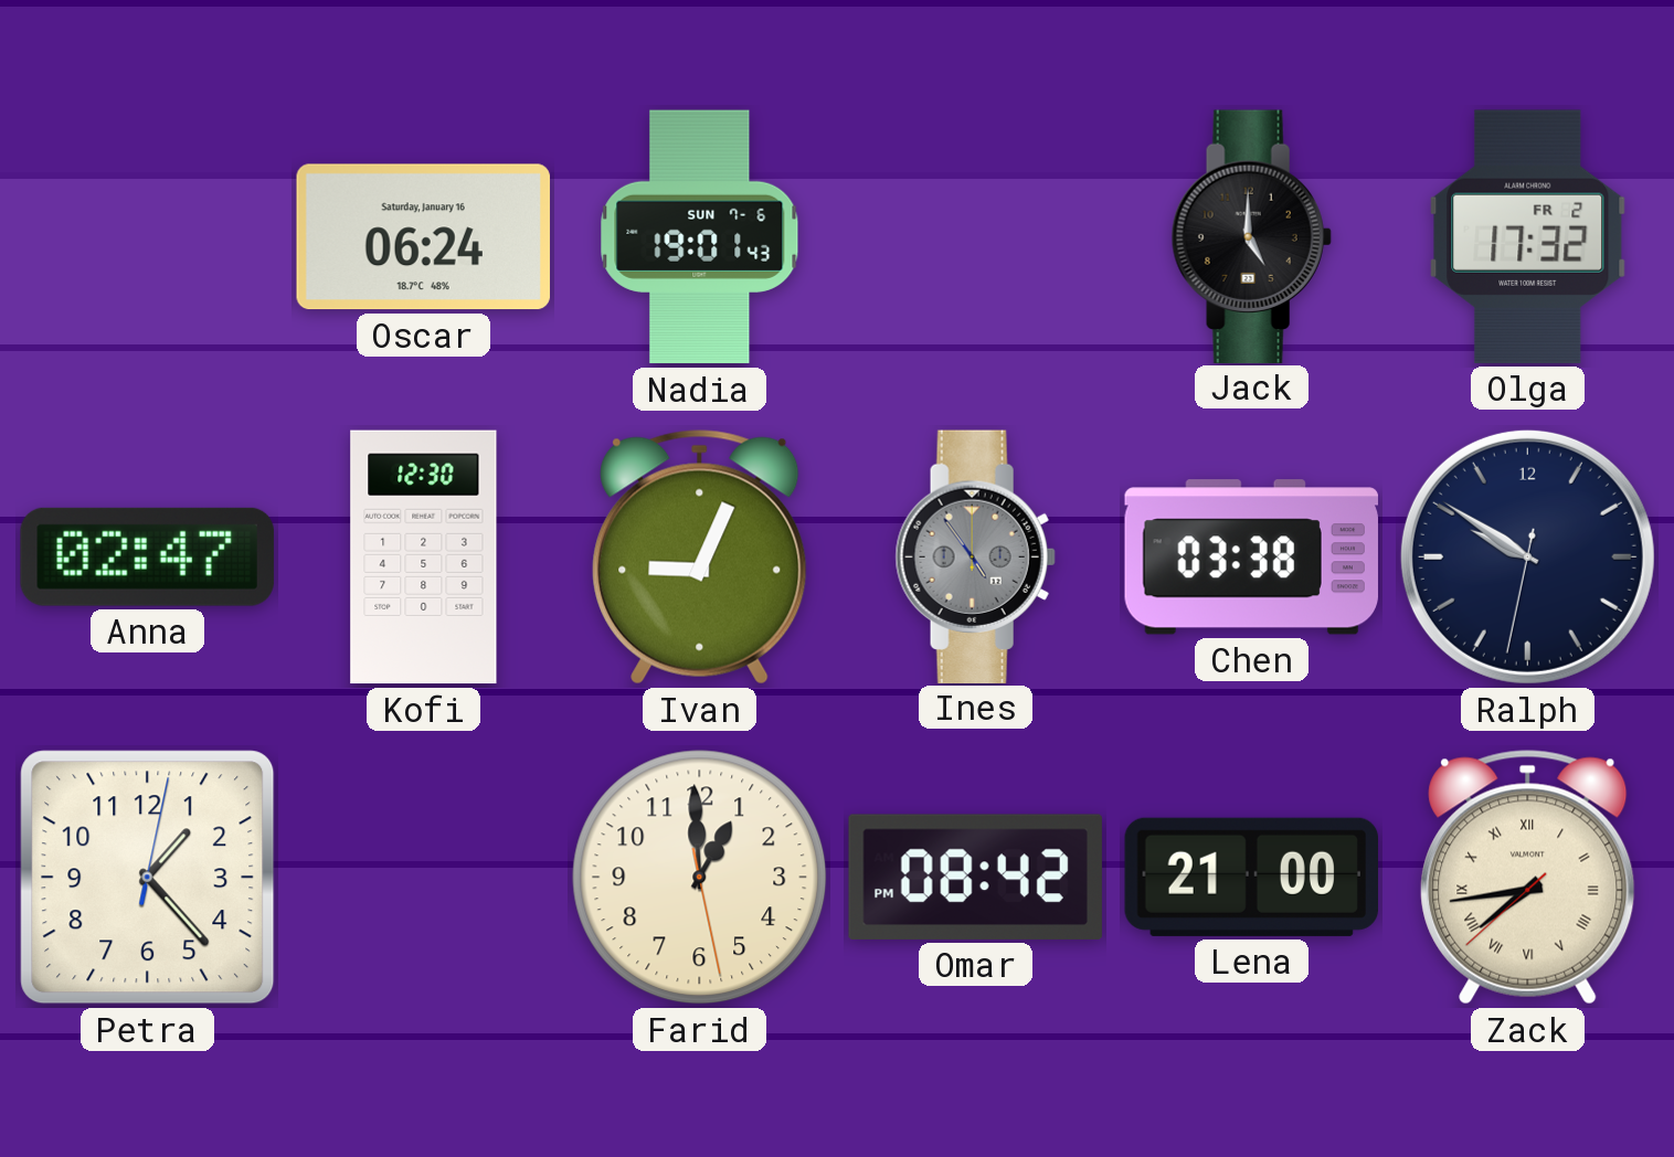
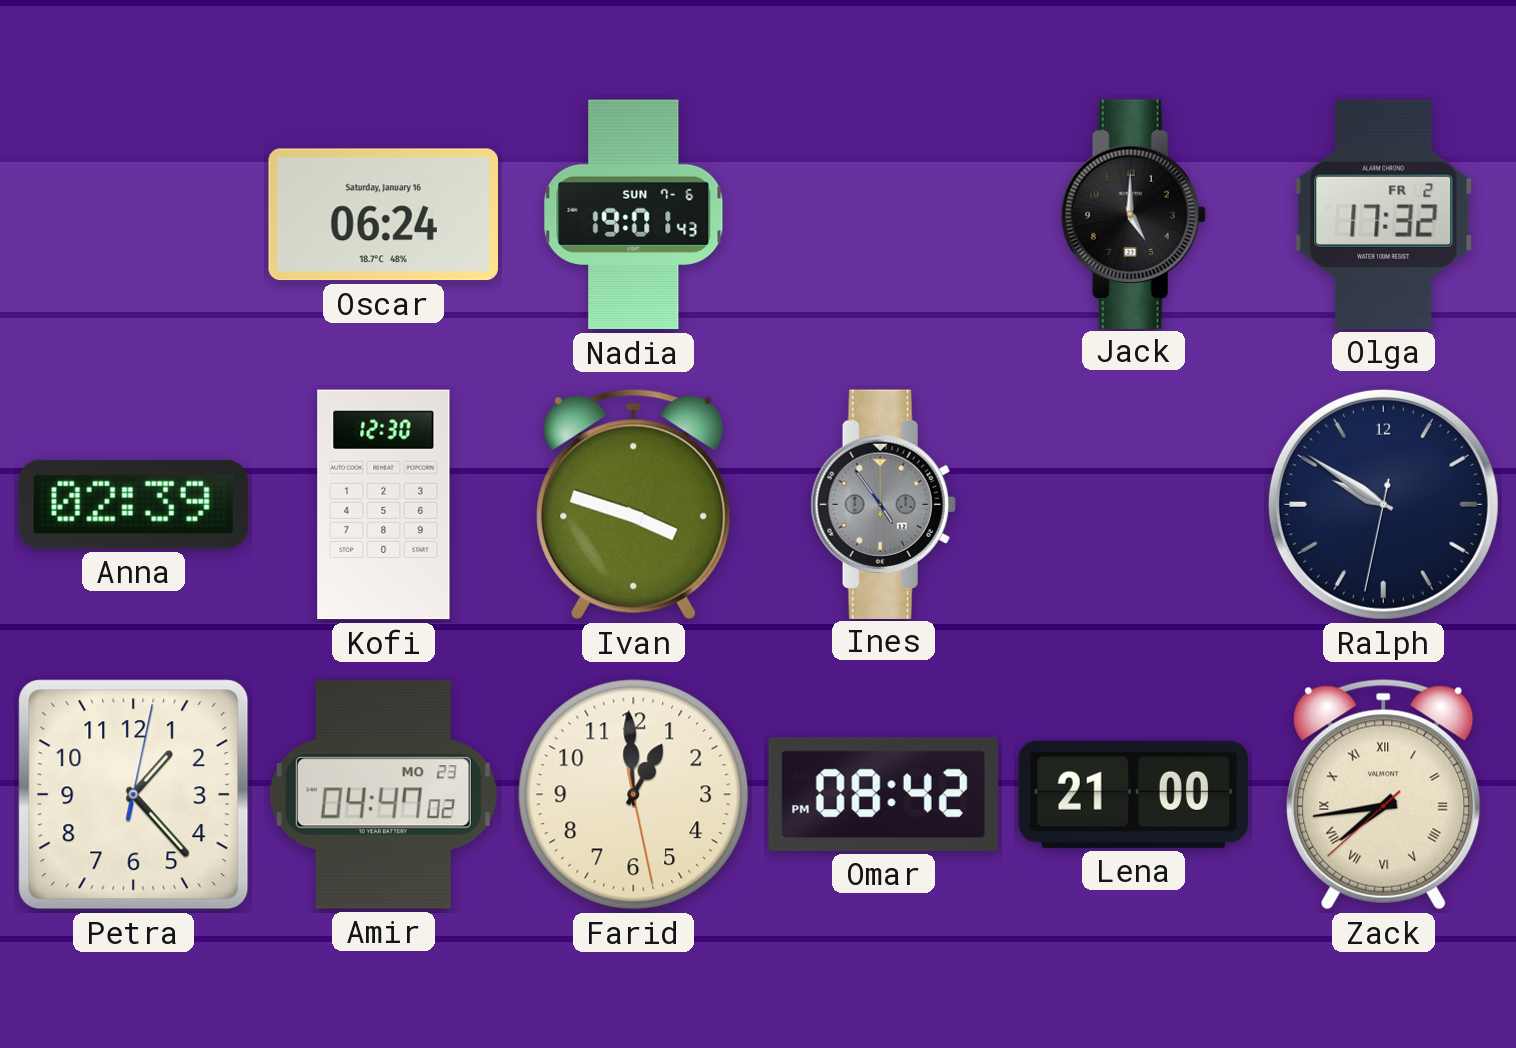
Anna: 02:47 -> 02:39 (133, 504)
Ivan: 9:04 -> 3:48 (634, 505)
Chen: 03:38 -> none (1251, 558)
Amir: none -> 04:47 (383, 795)
